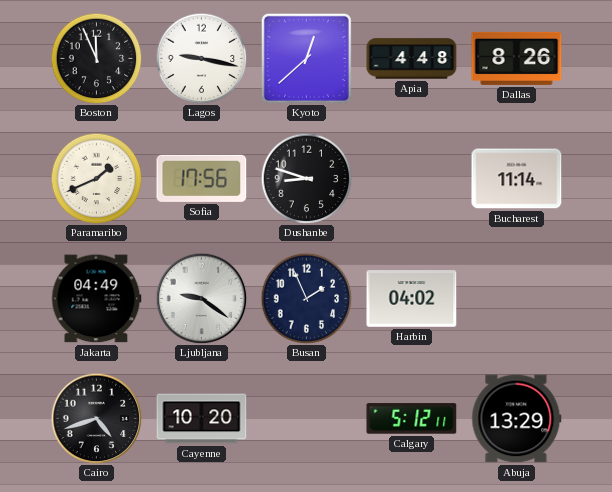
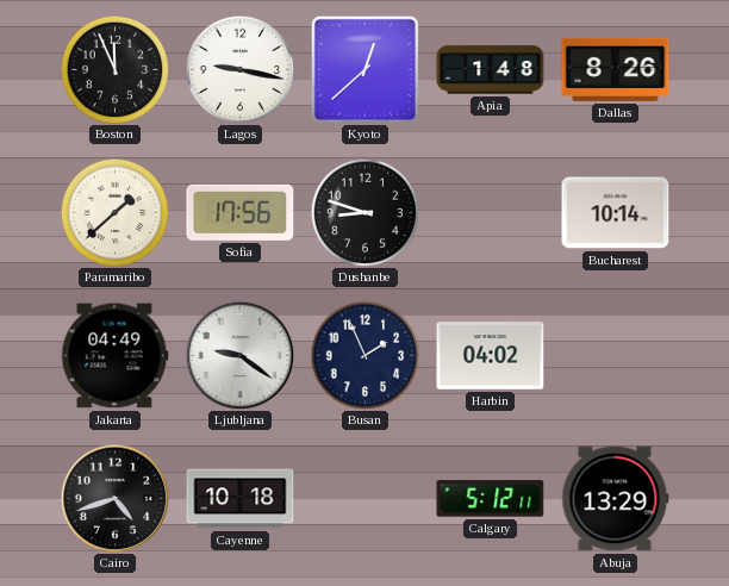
Apia: 4:48 -> 1:48 (491, 70)
Paramaribo: 1:41 -> 1:38 (114, 212)
Bucharest: 11:14 -> 10:14 (616, 213)
Cayenne: 10:20 -> 10:18 (241, 499)
